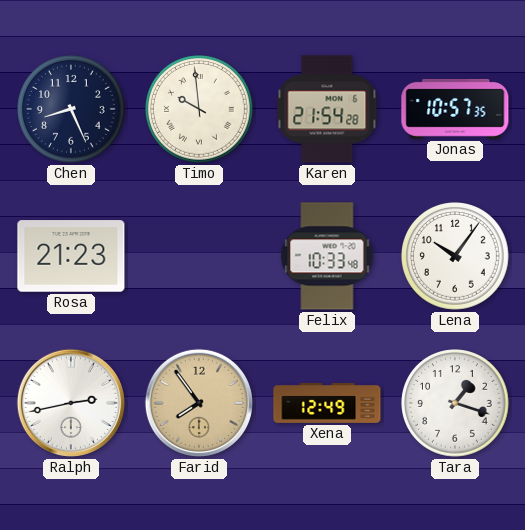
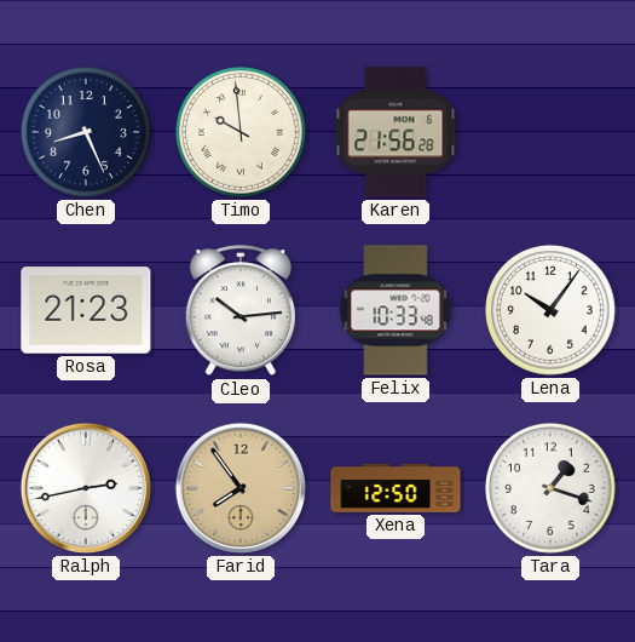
Karen: 21:54 -> 21:56 (396, 132)
Jonas: 10:57 -> none (455, 109)
Cleo: none -> 10:14 (239, 311)
Xena: 12:49 -> 12:50 (396, 488)
